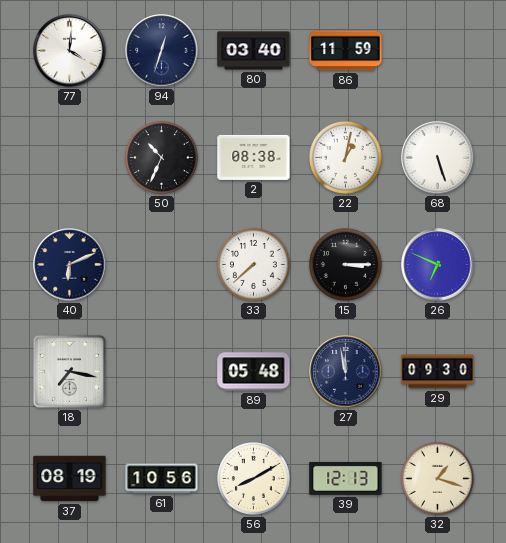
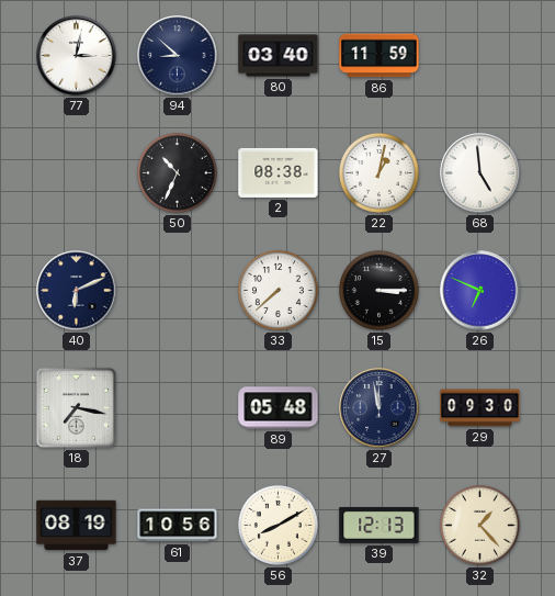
77: 4:01 -> 3:02 (77, 56)
94: 12:33 -> 8:52 (178, 56)
68: 5:27 -> 4:59 (480, 173)
32: 1:18 -> 1:23 (479, 525)
